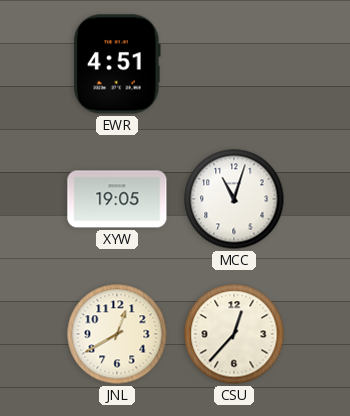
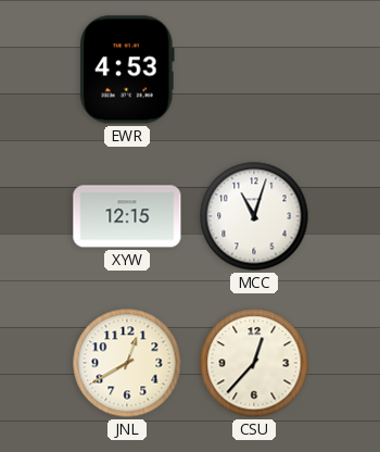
EWR: 4:51 -> 4:53 (127, 70)
XYW: 19:05 -> 12:15 (127, 216)
